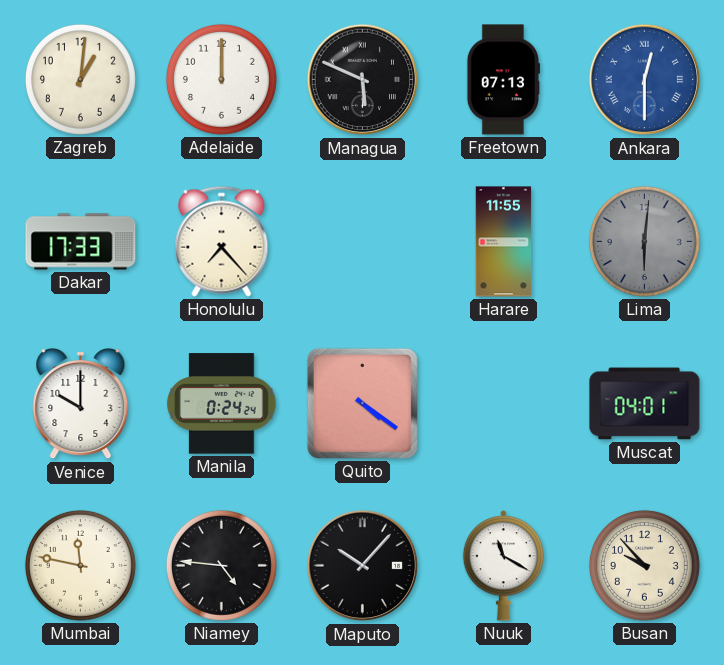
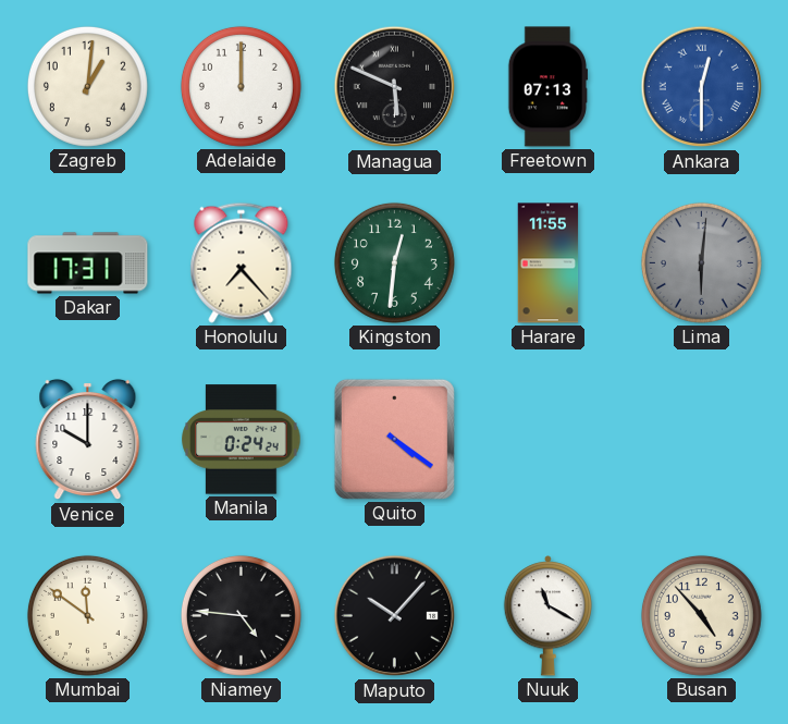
Dakar: 17:33 -> 17:31 (88, 263)
Kingston: none -> 12:31 (394, 262)
Muscat: 04:01 -> none (645, 404)
Mumbai: 11:47 -> 11:51 (87, 615)
Busan: 9:53 -> 4:53 (701, 615)
